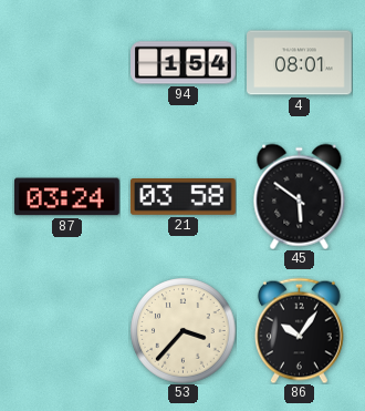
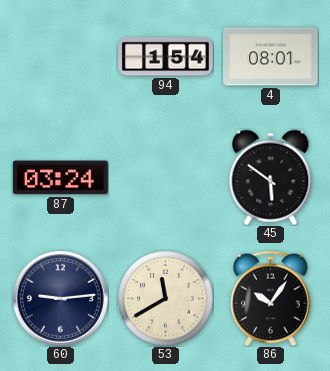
21: 03:58 -> none (184, 197)
60: none -> 9:14 (61, 299)
53: 3:37 -> 11:40 (165, 298)
